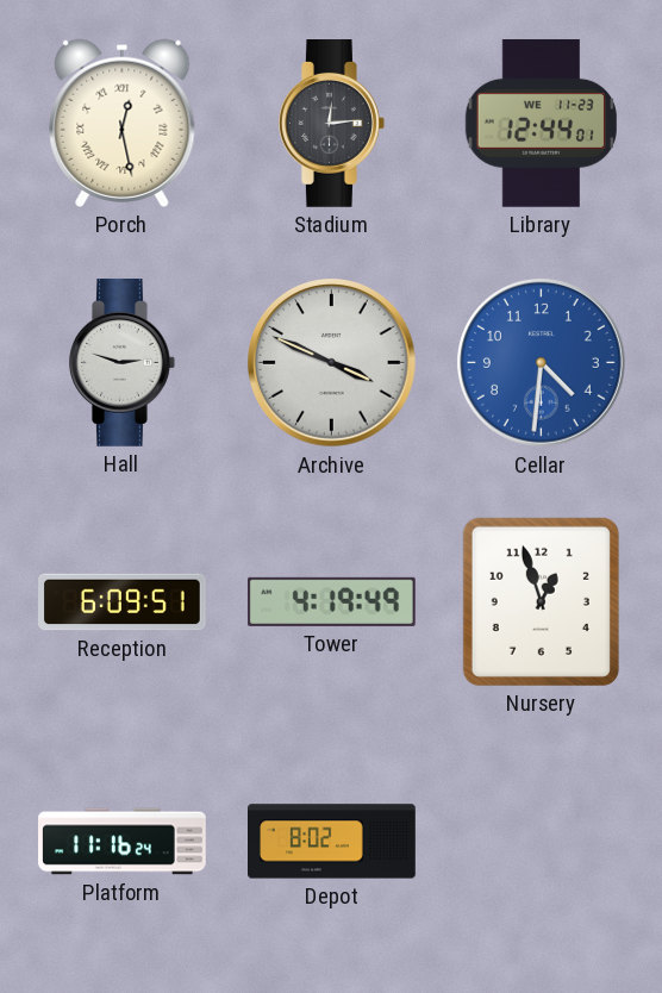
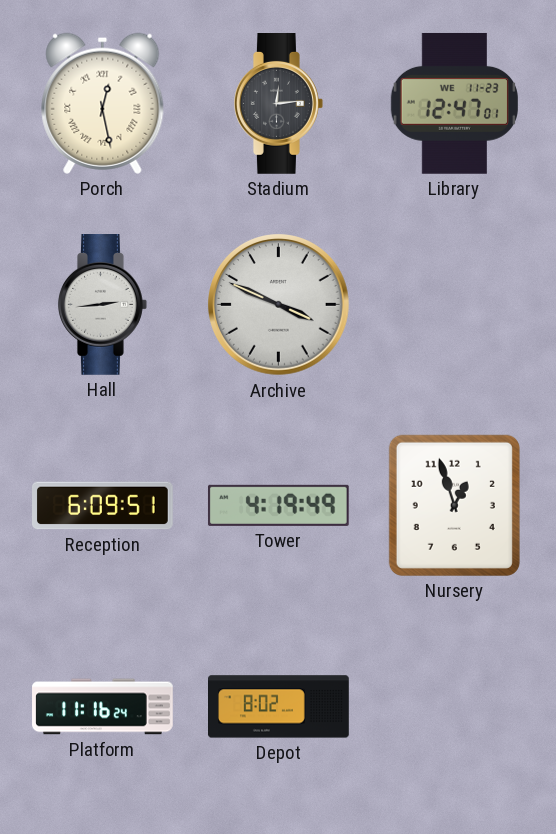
Library: 12:44 -> 12:47 (454, 103)
Hall: 2:48 -> 2:44 (103, 305)
Cellar: 4:31 -> none (542, 363)
